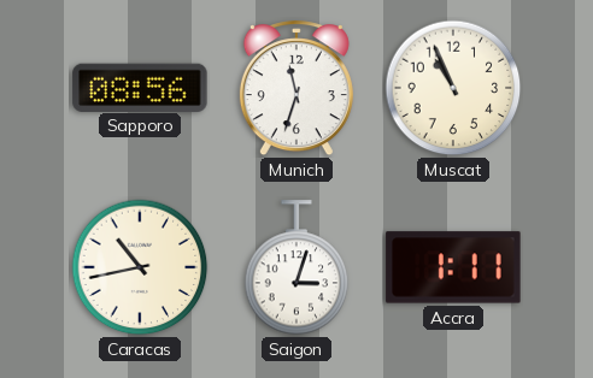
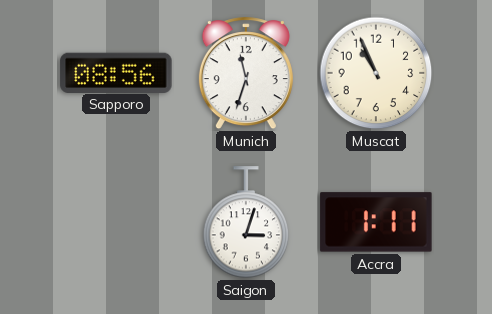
Caracas: 10:43 -> none (140, 267)
